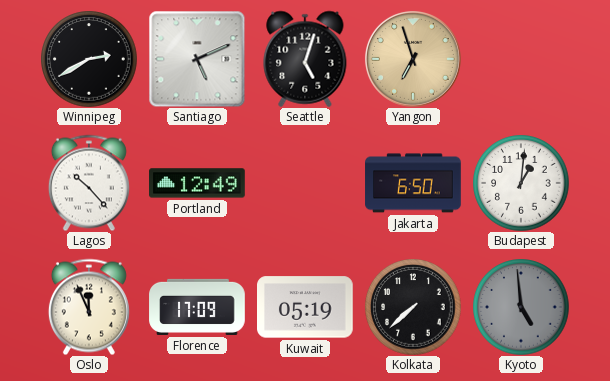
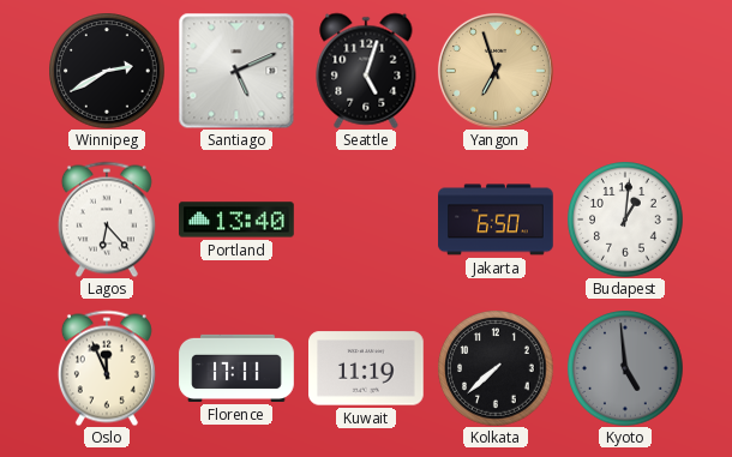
Lagos: 10:23 -> 6:23 (107, 220)
Portland: 12:49 -> 13:40 (236, 220)
Florence: 17:09 -> 17:11 (236, 368)
Kuwait: 05:19 -> 11:19 (367, 368)
